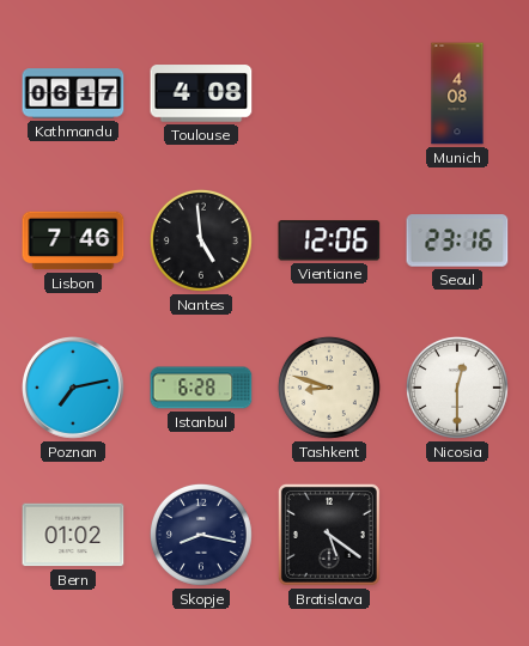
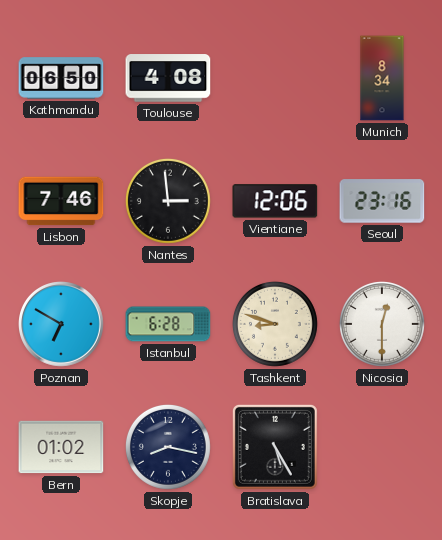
Kathmandu: 06:17 -> 06:50 (61, 78)
Munich: 4:08 -> 8:34 (382, 78)
Nantes: 4:59 -> 2:59 (168, 201)
Poznan: 7:13 -> 6:50 (62, 325)
Bratislava: 5:21 -> 5:25 (275, 447)
